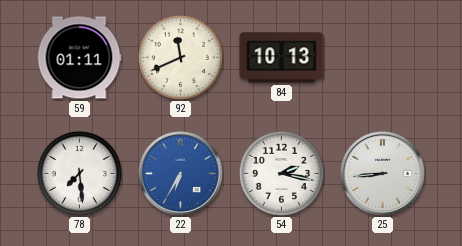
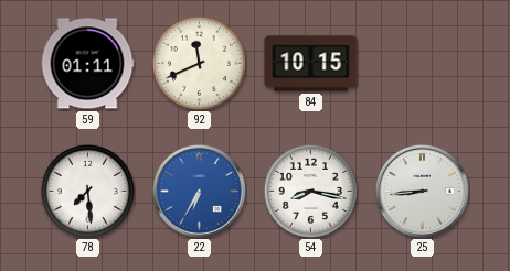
84: 10:13 -> 10:15 (311, 64)
54: 2:17 -> 8:17 (310, 191)
